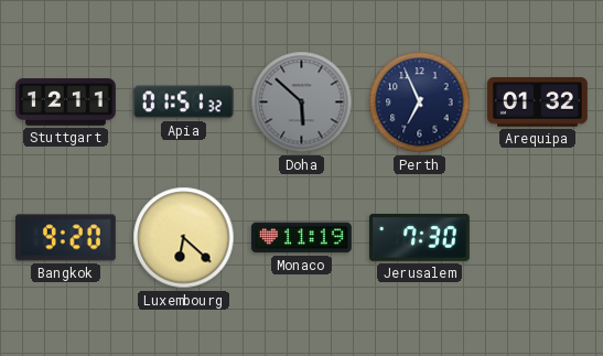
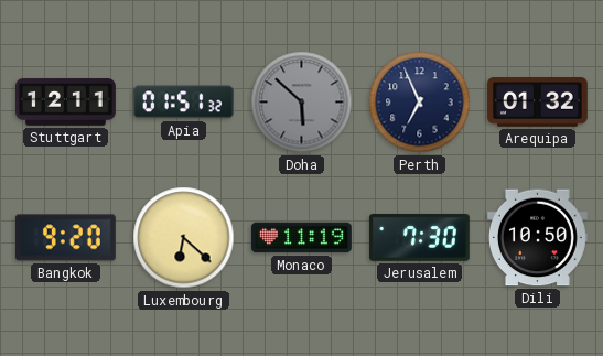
Dili: none -> 10:50 (537, 238)
